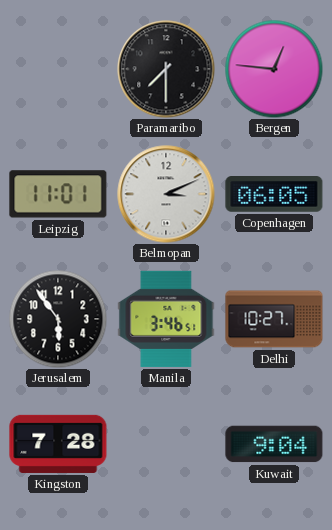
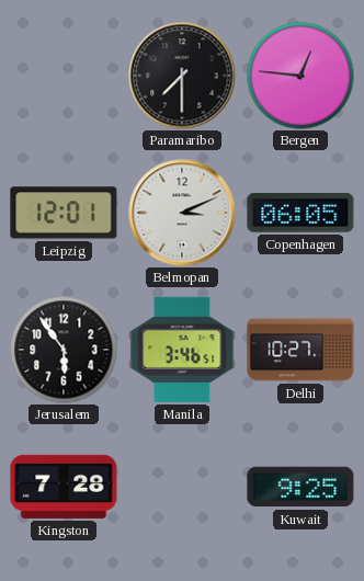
Leipzig: 11:01 -> 12:01 (64, 213)
Kuwait: 9:04 -> 9:25 (300, 487)
